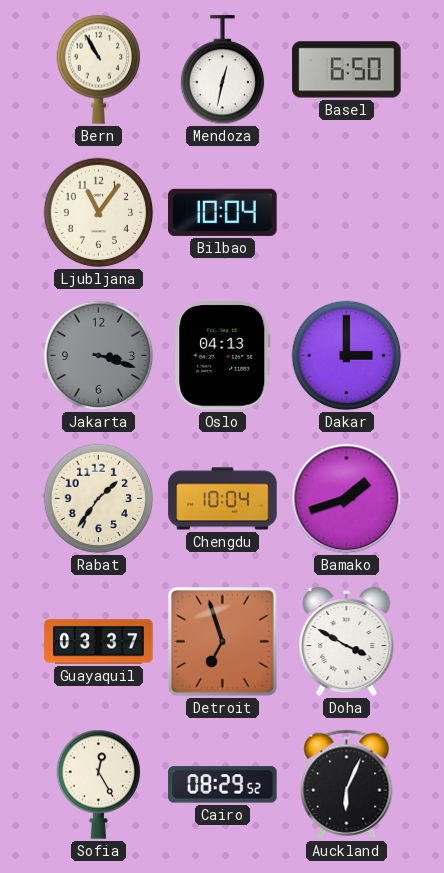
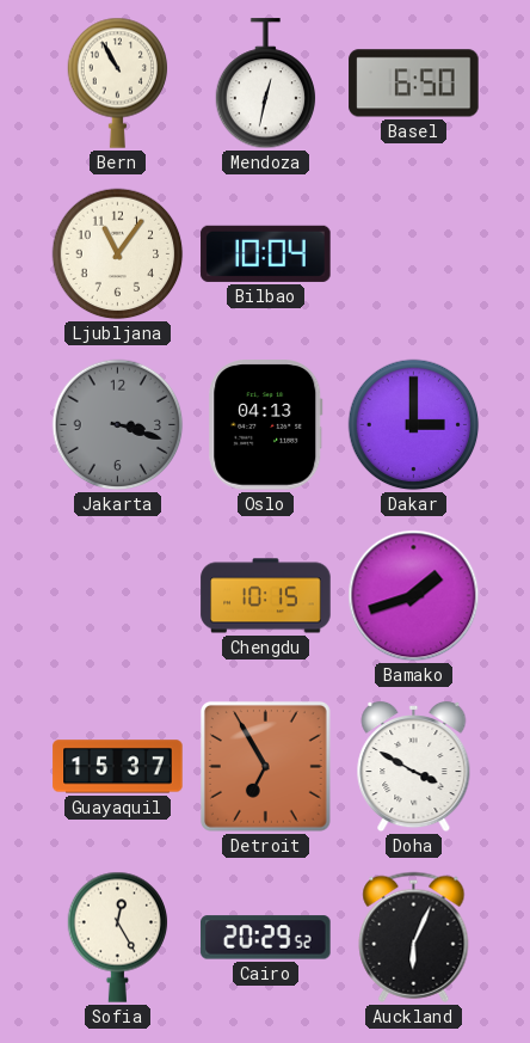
Rabat: 1:36 -> none (99, 499)
Chengdu: 10:04 -> 10:15 (266, 596)
Guayaquil: 03:37 -> 15:37 (118, 767)
Detroit: 6:57 -> 6:55 (265, 766)
Cairo: 08:29 -> 20:29 (266, 938)
